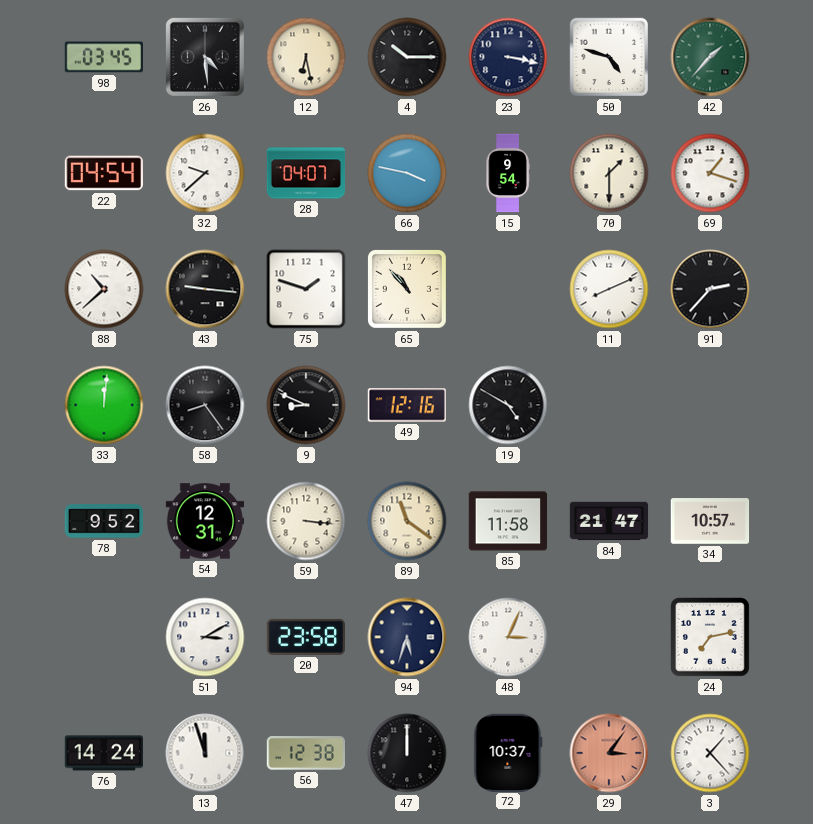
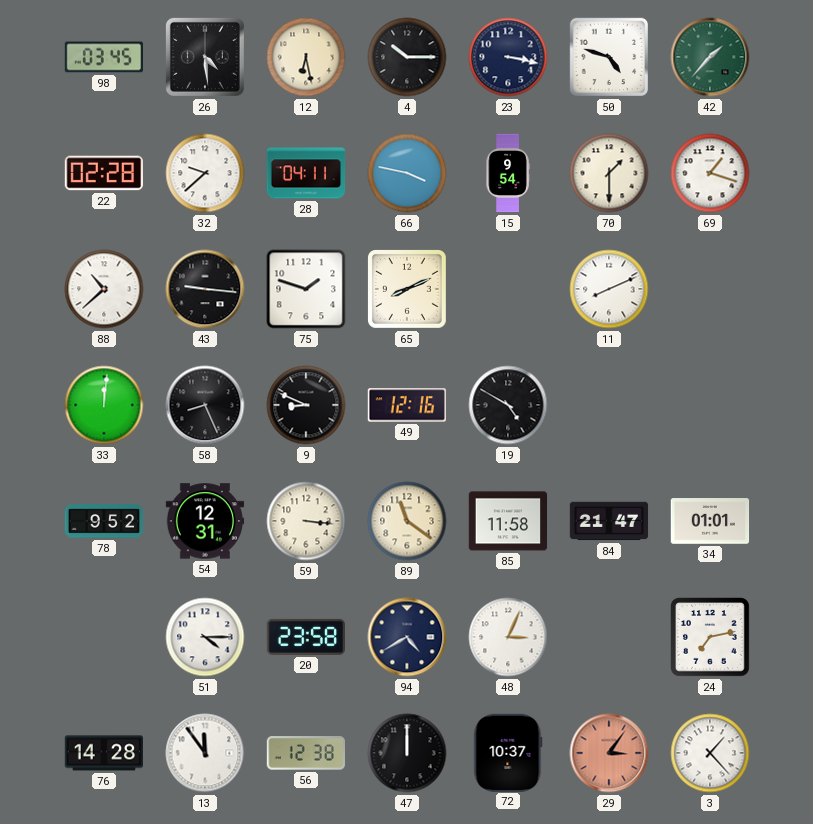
22: 04:54 -> 02:28 (104, 173)
28: 04:07 -> 04:11 (306, 173)
65: 10:53 -> 8:11 (408, 290)
91: 2:37 -> none (710, 289)
58: 8:24 -> 8:26 (205, 405)
34: 10:57 -> 01:01 (710, 521)
51: 3:10 -> 4:15 (205, 637)
94: 5:33 -> 4:40 (407, 637)
76: 14:24 -> 14:28 (104, 753)
13: 11:57 -> 11:54 (205, 753)
